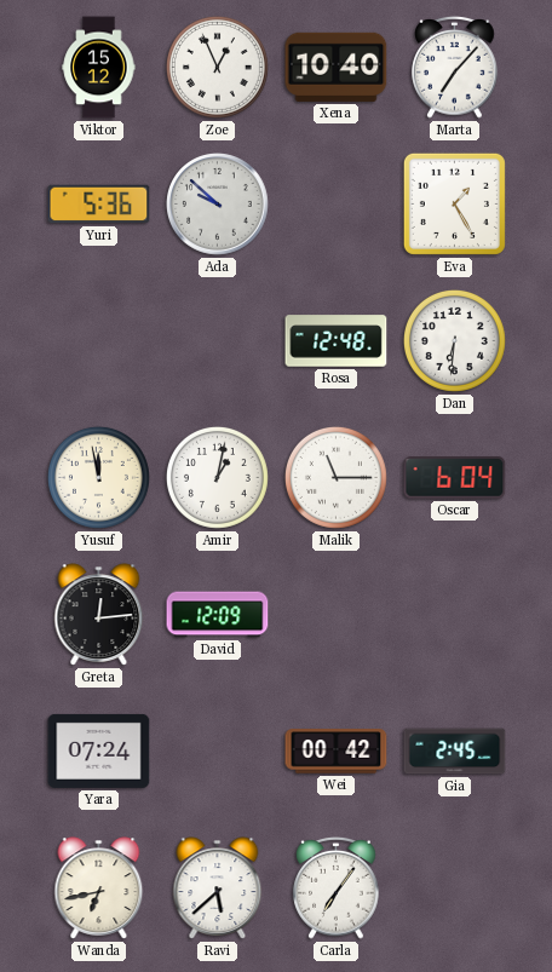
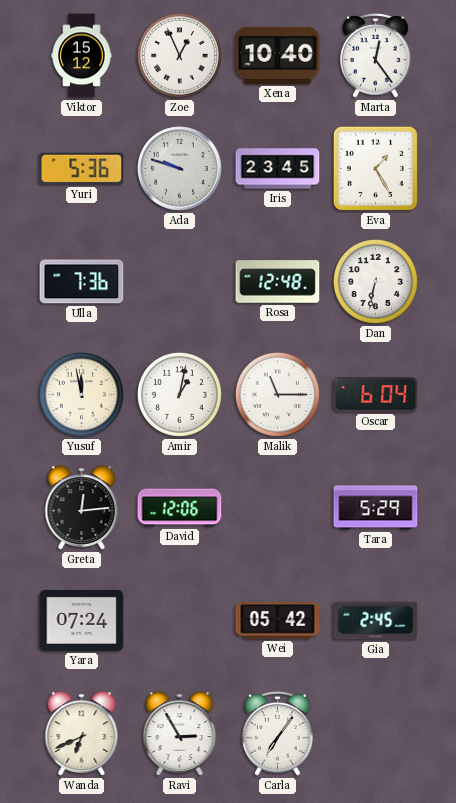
Marta: 7:07 -> 12:24 (376, 55)
Ada: 9:52 -> 9:48 (180, 169)
Iris: none -> 23:45 (278, 169)
Ulla: none -> 7:36 (82, 282)
Dan: 6:31 -> 6:32 (375, 281)
David: 12:09 -> 12:06 (180, 508)
Tara: none -> 5:29 (376, 508)
Wei: 00:42 -> 05:42 (278, 621)
Wanda: 6:43 -> 6:41 (82, 734)
Ravi: 5:38 -> 2:55 (180, 734)
